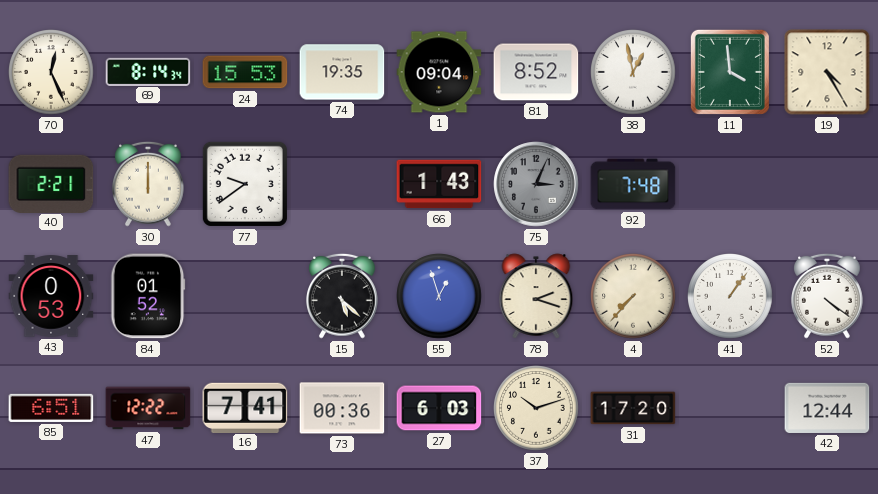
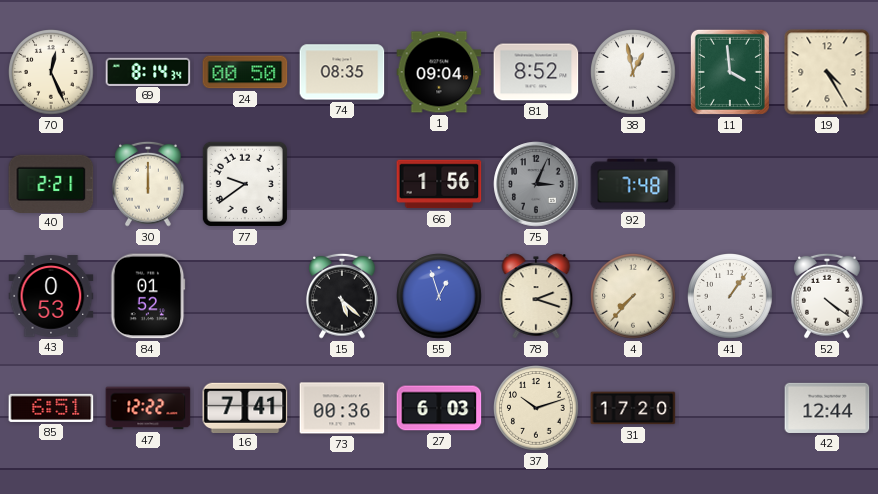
24: 15:53 -> 00:50 (245, 72)
74: 19:35 -> 08:35 (342, 72)
66: 1:43 -> 1:56 (439, 184)
